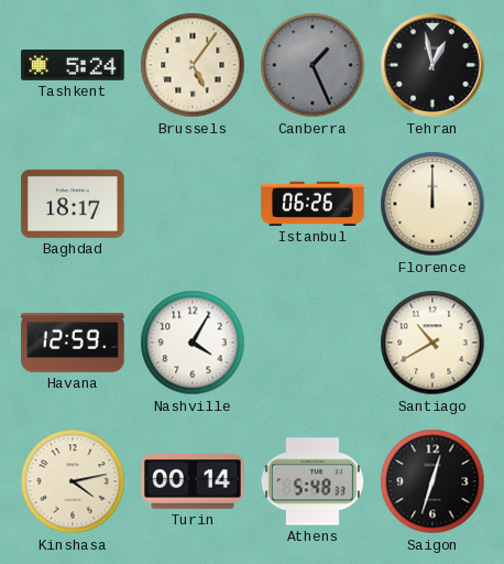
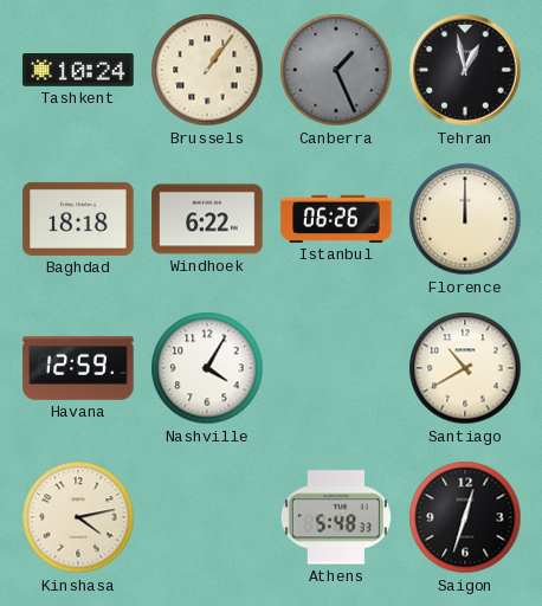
Tashkent: 5:24 -> 10:24 (78, 70)
Brussels: 5:06 -> 1:06 (207, 70)
Baghdad: 18:17 -> 18:18 (78, 219)
Windhoek: none -> 6:22 (207, 219)
Turin: 00:14 -> none (193, 482)
